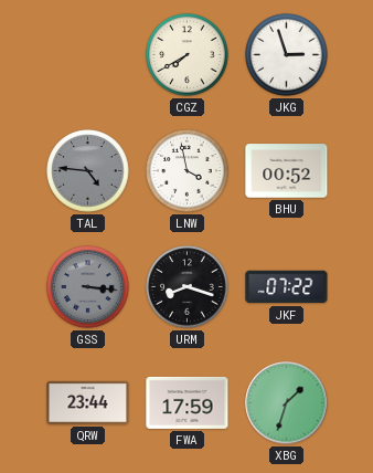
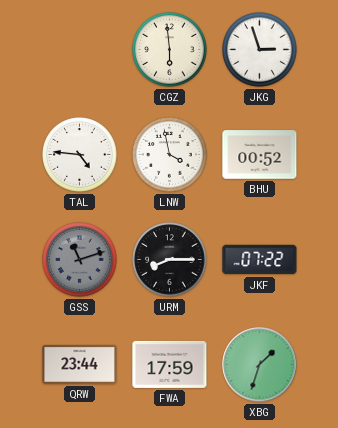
CGZ: 7:40 -> 5:59 (170, 50)
TAL dial: grey -> white (80, 155)
GSS: 3:16 -> 11:12 (80, 260)
URM: 8:18 -> 8:15 (170, 260)
